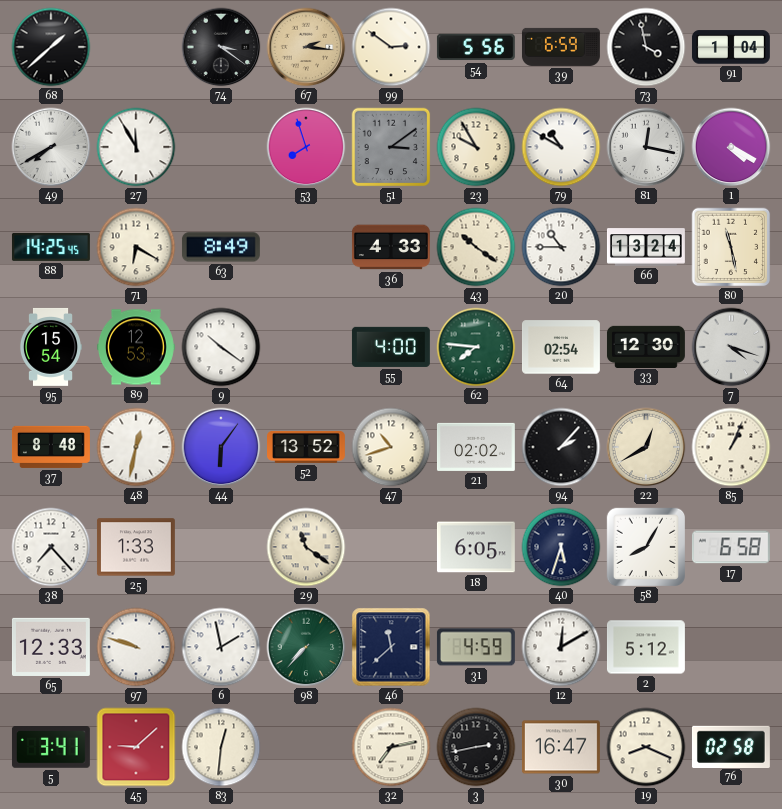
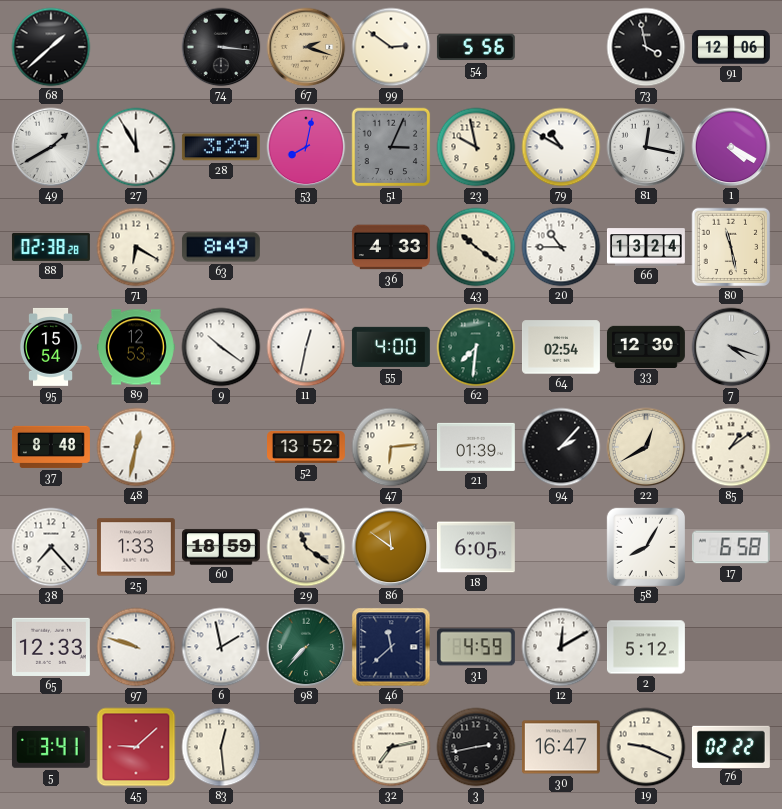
74: 3:21 -> 3:16 (221, 47)
67: 2:16 -> 2:18 (306, 47)
39: 6:59 -> none (561, 47)
91: 1:04 -> 12:06 (731, 47)
49: 7:40 -> 1:40 (51, 147)
28: none -> 3:29 (221, 147)
53: 7:57 -> 8:02 (306, 147)
51: 3:09 -> 3:04 (391, 147)
23: 9:55 -> 9:58 (476, 147)
88: 14:25 -> 02:38 (51, 247)
11: none -> 12:32 (306, 347)
62: 7:46 -> 7:31 (476, 347)
44: 6:06 -> none (221, 447)
47: 10:42 -> 6:14 (391, 447)
21: 02:02 -> 01:39 (476, 447)
85: 1:04 -> 1:09 (731, 447)
60: none -> 18:59 (221, 547)
86: none -> 11:51 (391, 547)
40: 5:33 -> none (561, 547)
83: 12:31 -> 12:29 (221, 747)
19: 8:19 -> 9:19 (646, 747)
76: 02:58 -> 02:22 (731, 746)
